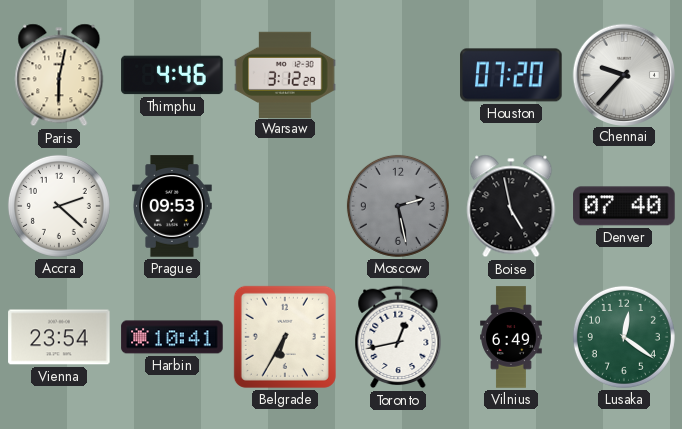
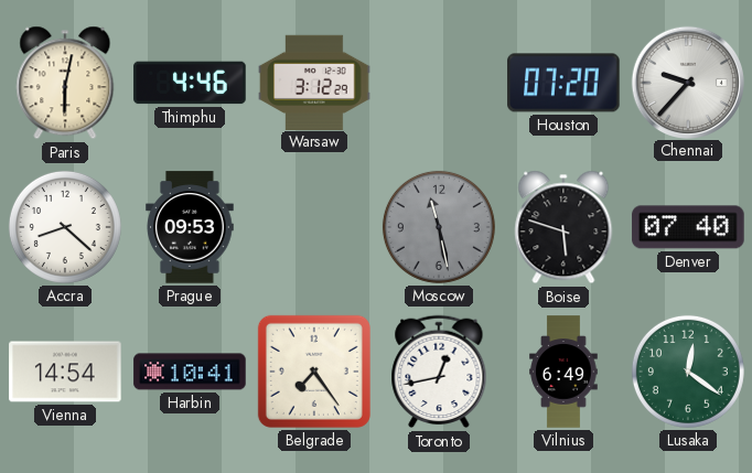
Accra: 2:22 -> 8:22 (65, 227)
Moscow: 2:28 -> 11:28 (439, 227)
Boise: 4:58 -> 5:48 (563, 227)
Vienna: 23:54 -> 14:54 (65, 372)
Belgrade: 6:35 -> 7:24 (314, 372)
